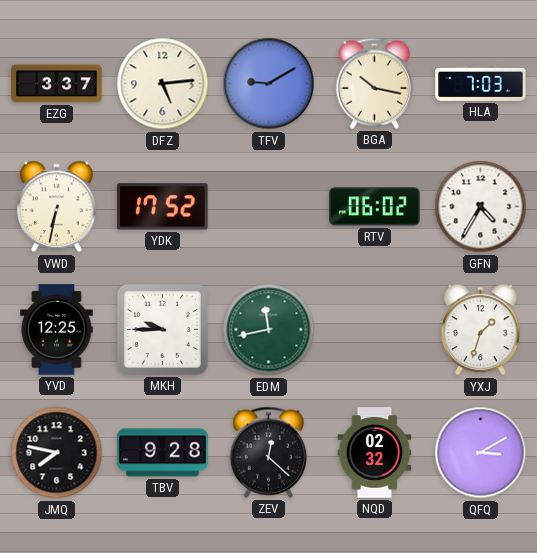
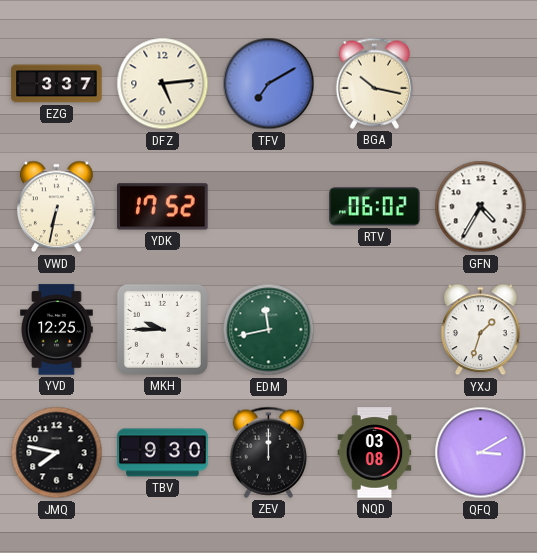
TFV: 9:10 -> 7:10 (269, 84)
HLA: 7:03 -> none (481, 83)
TBV: 9:28 -> 9:30 (163, 453)
ZEV: 12:22 -> 12:00 (269, 452)
NQD: 02:32 -> 03:08 (375, 453)
